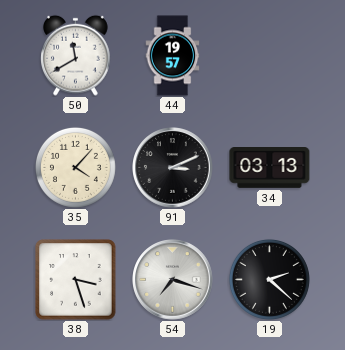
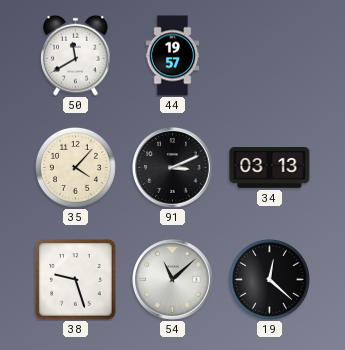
38: 3:27 -> 9:27 (76, 280)
54: 7:18 -> 11:08 (173, 280)
19: 2:22 -> 12:22 (269, 279)
